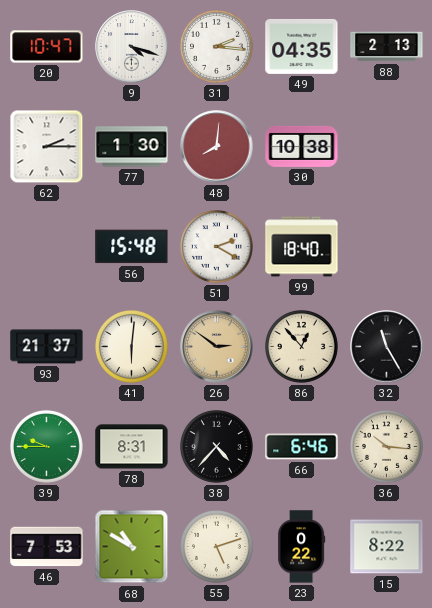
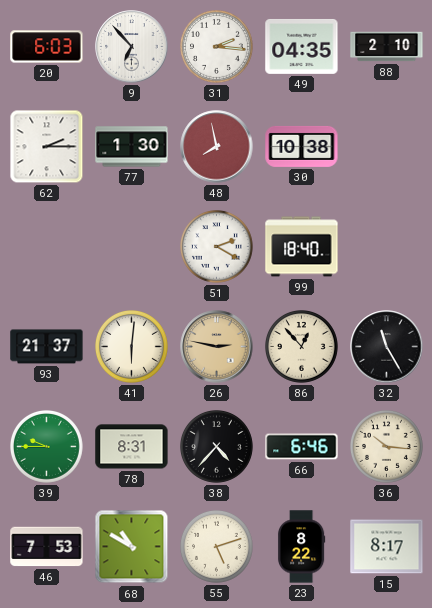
20: 10:47 -> 6:03 (47, 47)
9: 4:18 -> 6:53 (132, 47)
88: 2:13 -> 2:10 (387, 47)
48: 8:01 -> 7:58 (217, 147)
56: 15:48 -> none (132, 247)
26: 2:51 -> 2:47 (217, 347)
23: 0:22 -> 8:22 (301, 547)
15: 8:22 -> 8:17 (387, 547)
